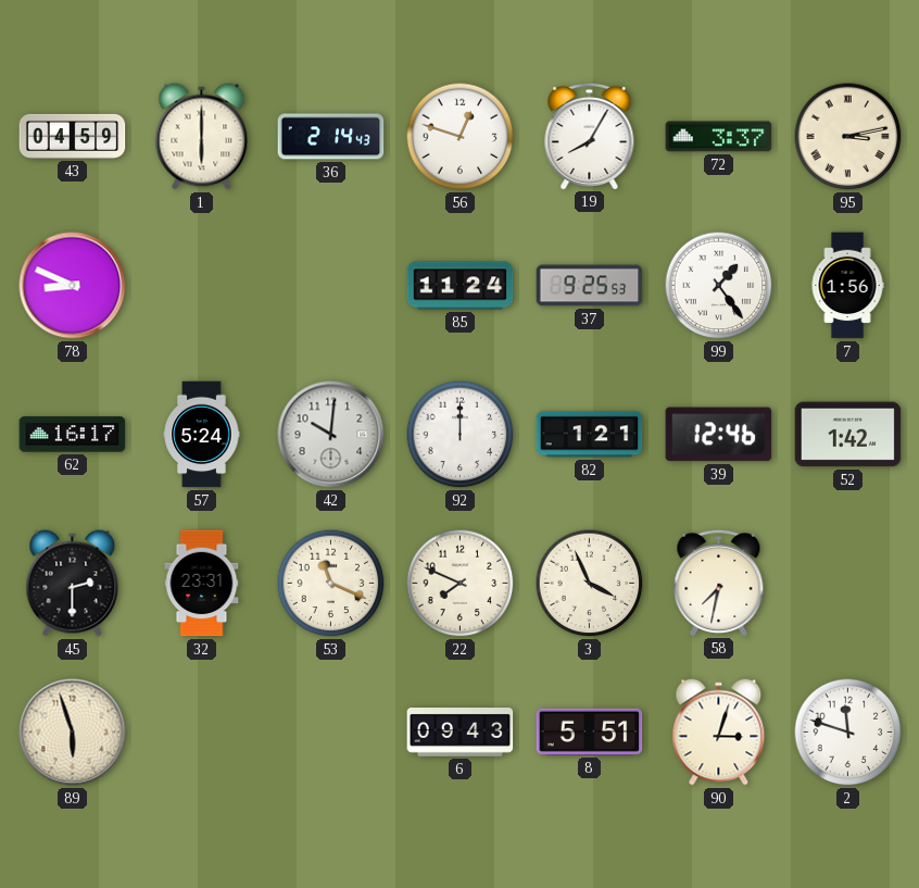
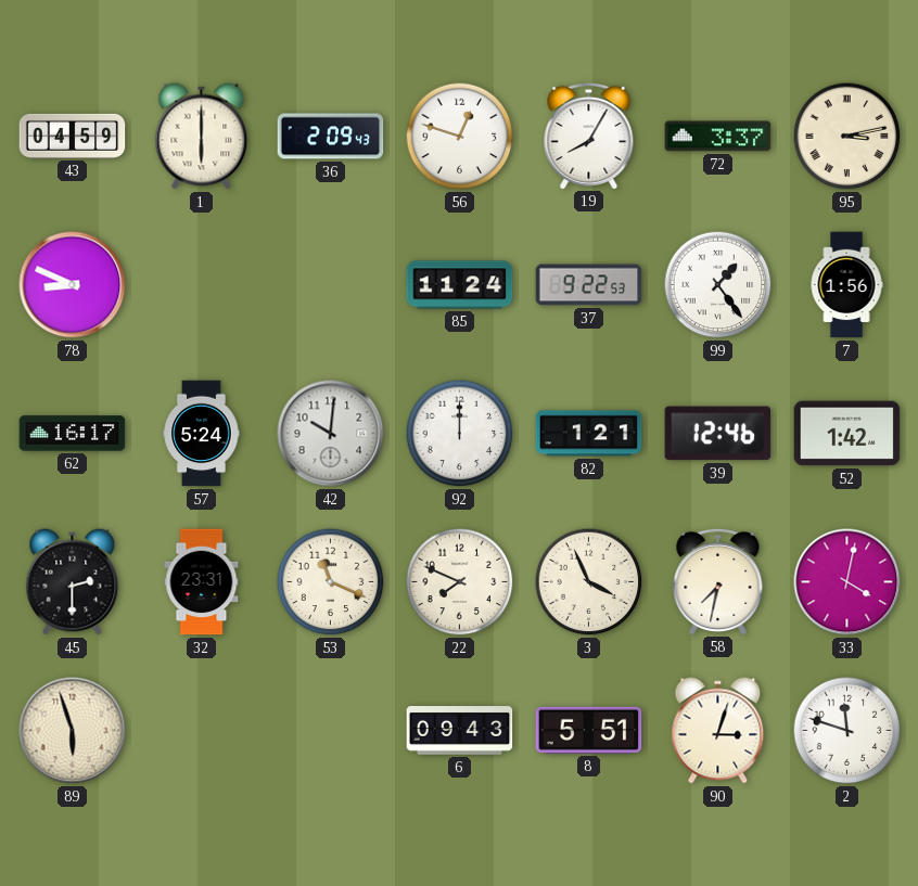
36: 2:14 -> 2:09 (331, 137)
37: 9:25 -> 9:22 (589, 285)
33: none -> 4:02 (847, 582)
